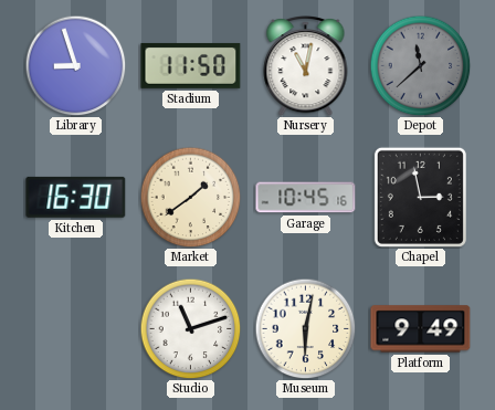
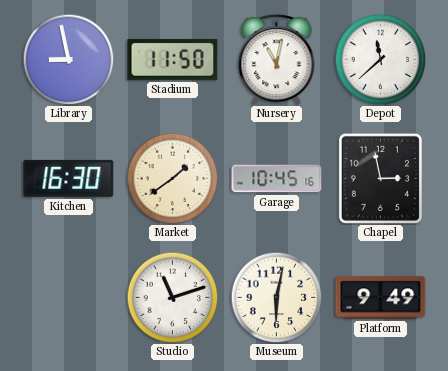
Library: 8:57 -> 8:58 (68, 59)
Depot dial: grey -> white (380, 59)
